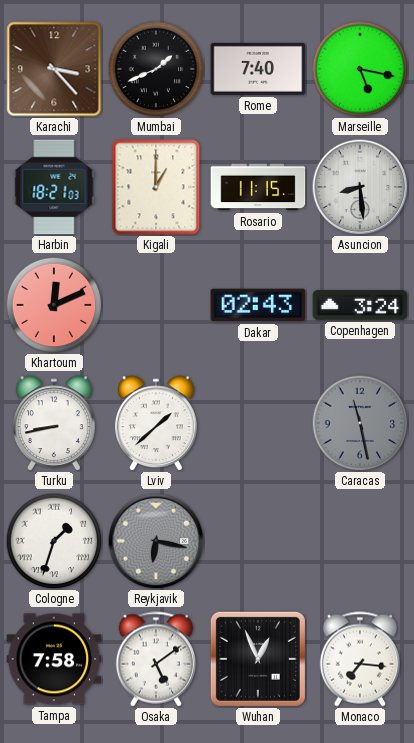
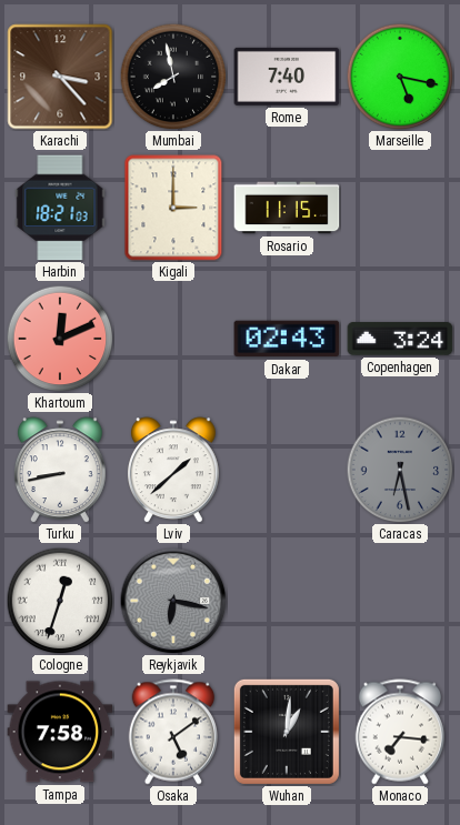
Mumbai: 1:41 -> 7:58 (173, 77)
Kigali: 1:00 -> 3:00 (173, 208)
Asuncion: 8:29 -> none (360, 187)
Caracas: 11:28 -> 6:28 (400, 470)
Cologne: 1:33 -> 12:33 (60, 601)
Wuhan: 12:56 -> 1:01 (287, 732)
